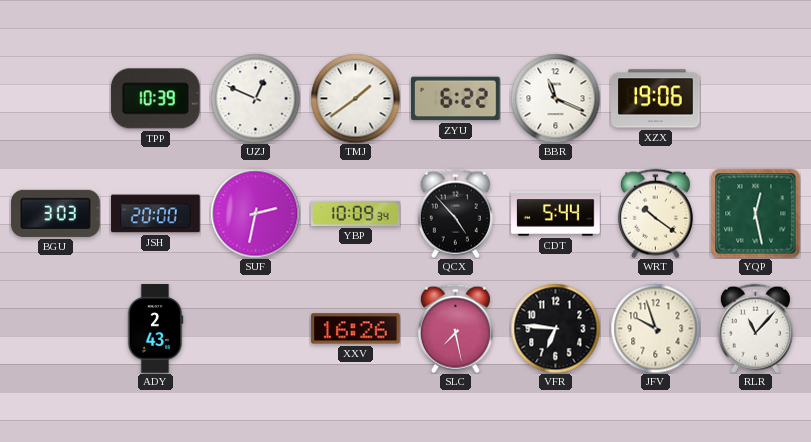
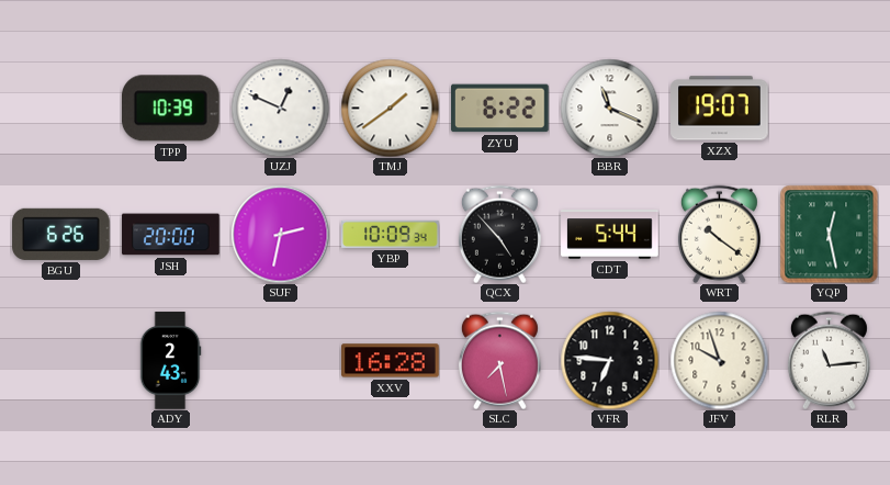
XZX: 19:06 -> 19:07 (720, 109)
BGU: 3:03 -> 6:26 (61, 234)
XXV: 16:26 -> 16:28 (391, 361)
RLR: 11:07 -> 11:14 (829, 360)
